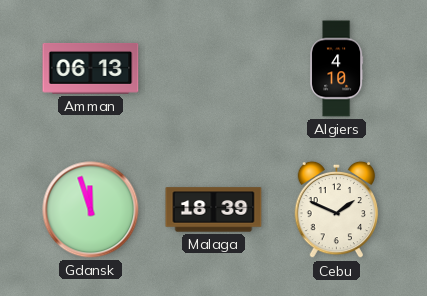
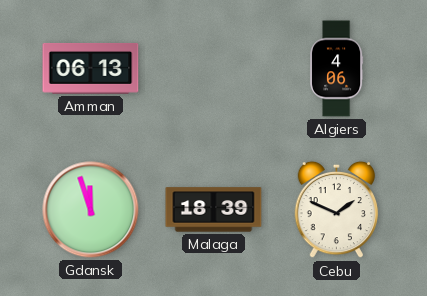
Algiers: 4:10 -> 4:06 (336, 69)
